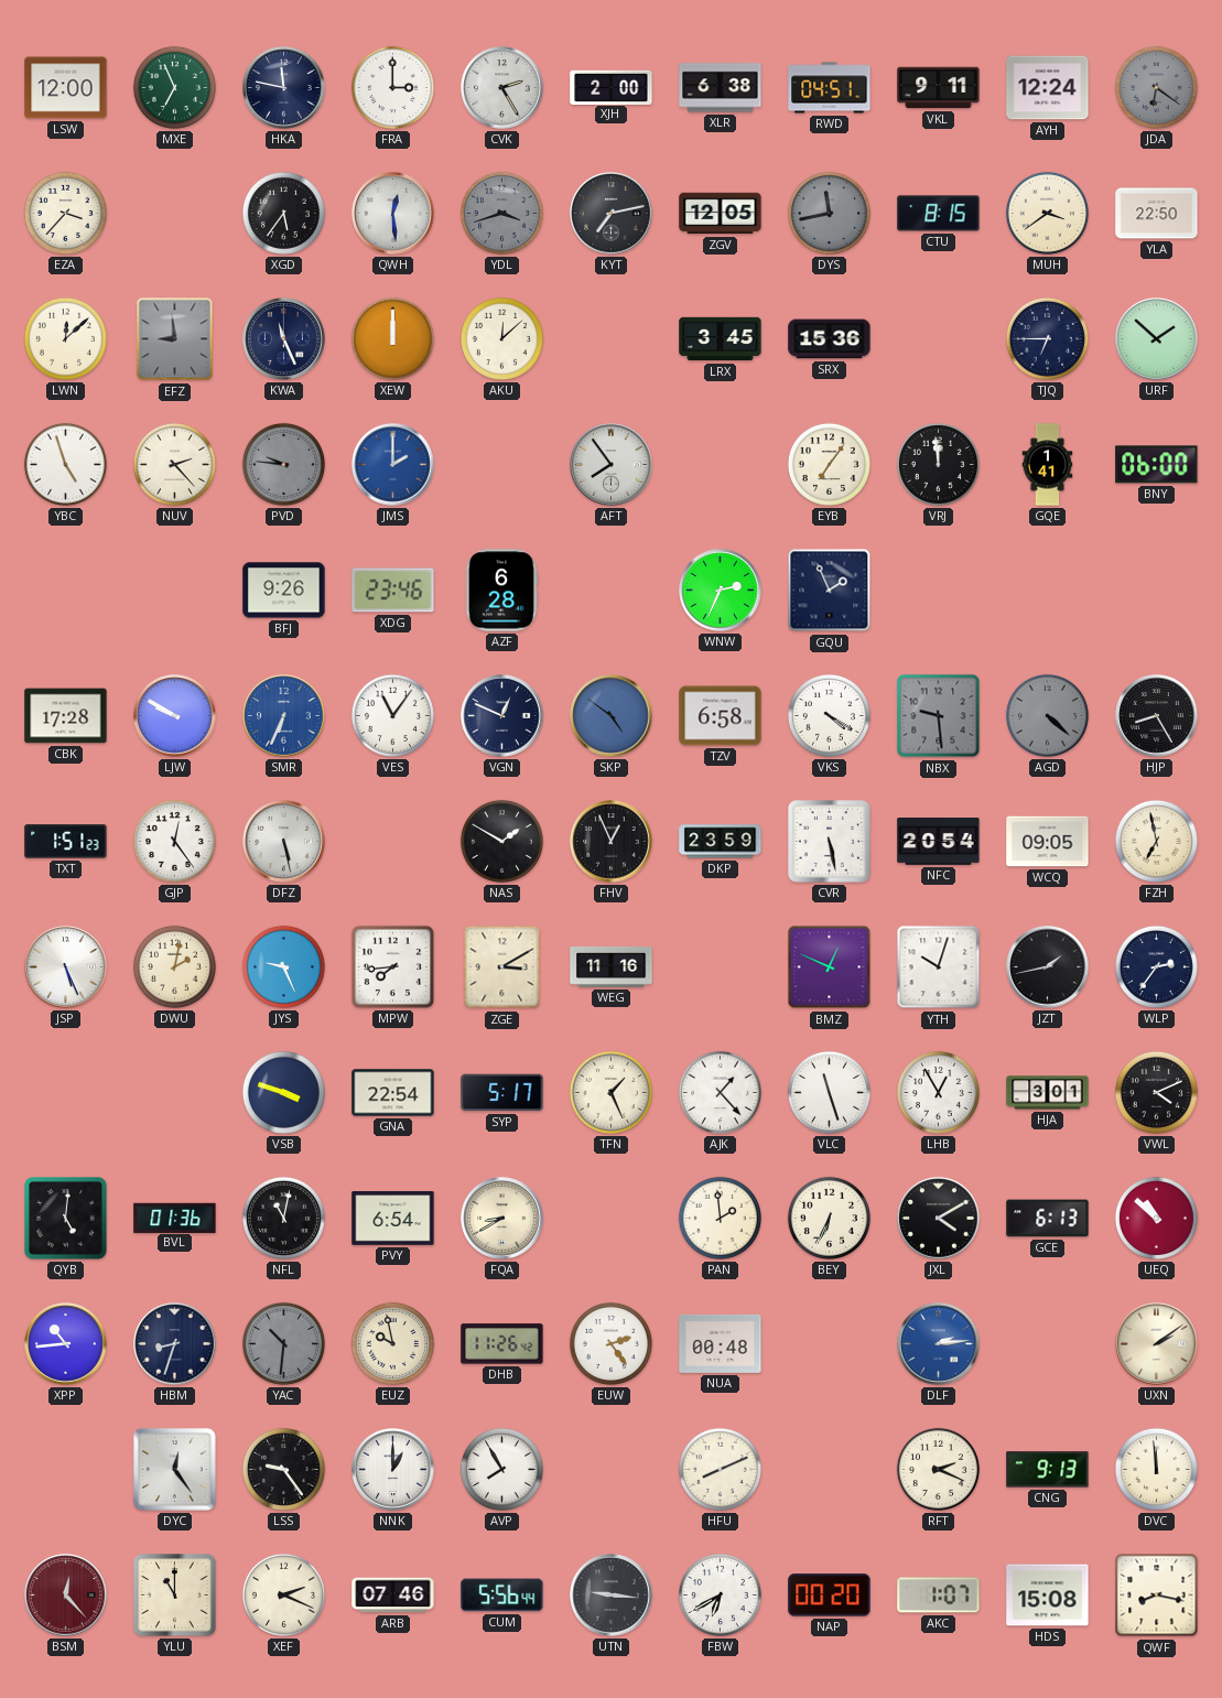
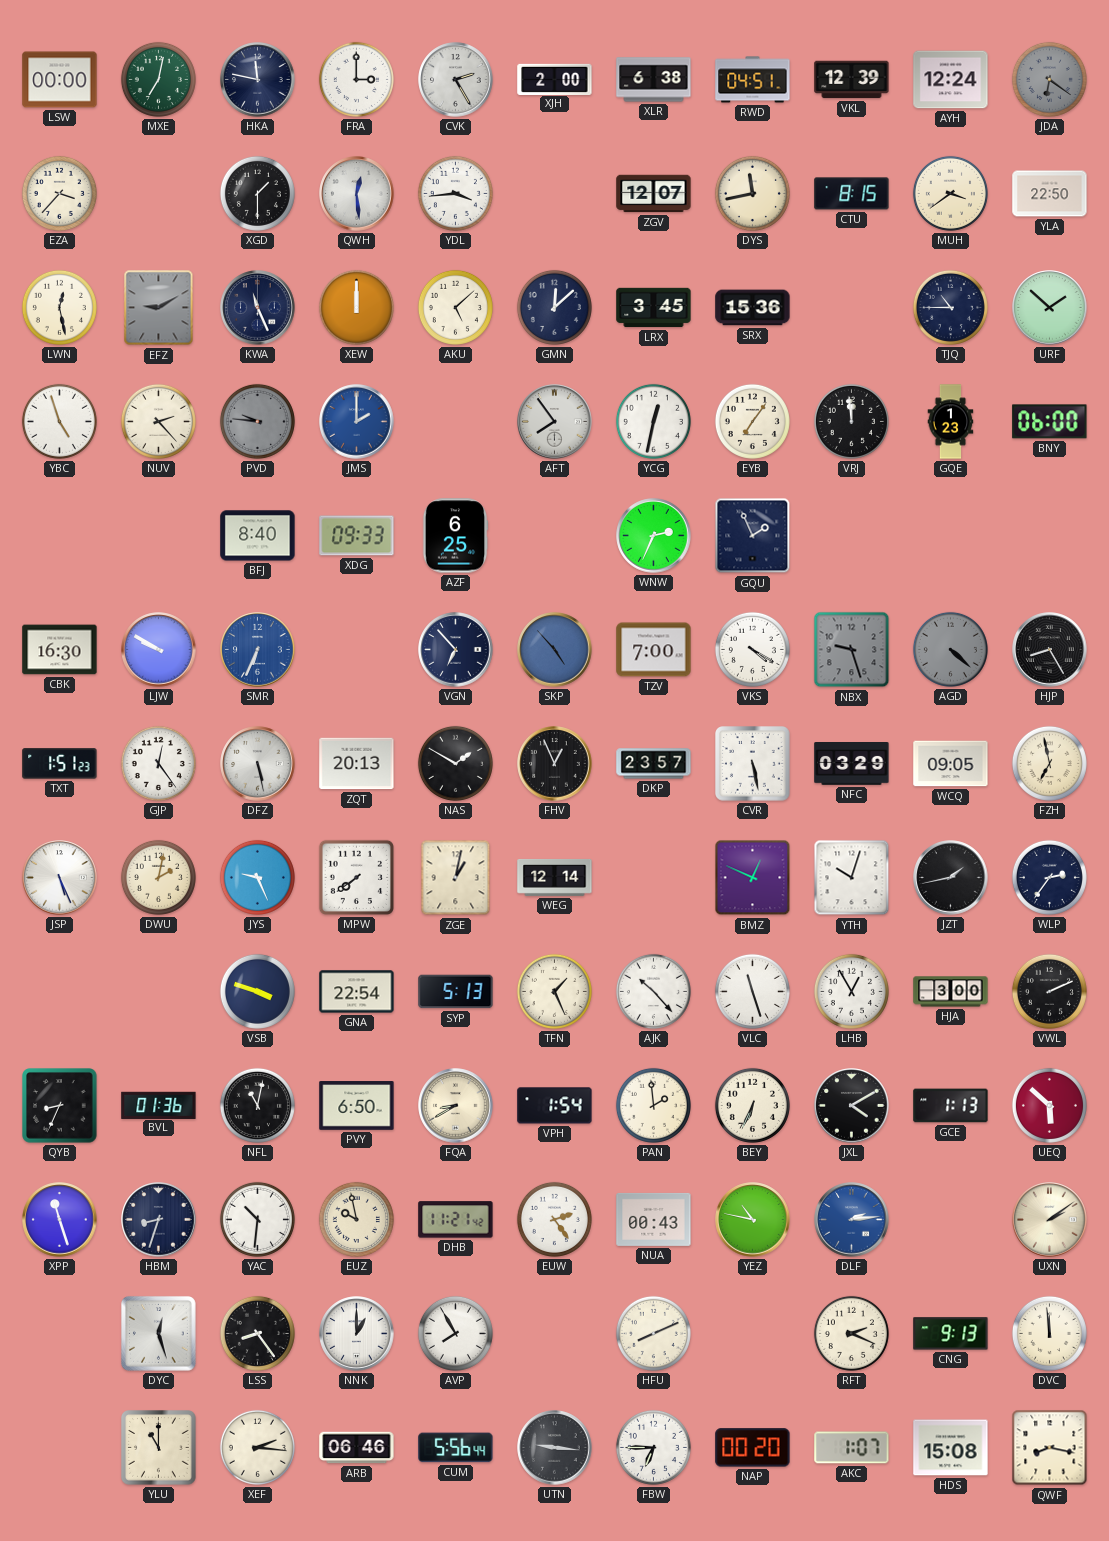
LSW: 12:00 -> 00:00 (60, 80)
MXE: 6:56 -> 7:02 (158, 79)
VKL: 9:11 -> 12:39 (852, 80)
XGD: 5:36 -> 1:30 (257, 193)
YDL: 3:42 -> 3:44 (455, 193)
YDL dial: grey -> white (455, 193)
KYT: 7:13 -> none (612, 214)
ZGV: 12:05 -> 12:07 (654, 194)
DYS dial: grey -> cream (752, 193)
LWN: 12:08 -> 12:28 (59, 307)
EFZ: 8:59 -> 9:10 (159, 308)
AKU: 12:08 -> 5:08 (455, 307)
GMN: none -> 12:08 (554, 307)
TJQ: 6:45 -> 10:45 (950, 307)
YCG: none -> 12:32 (653, 421)
GQE: 1:41 -> 1:23 (951, 422)
BFJ: 9:26 -> 8:40 (258, 536)
XDG: 23:46 -> 09:33 (357, 536)
AZF: 6:28 -> 6:25 (455, 536)
CBK: 17:28 -> 16:30 (60, 650)
VES: 11:06 -> none (392, 715)
VGN: 12:49 -> 6:53 (456, 650)
SKP: 4:51 -> 4:53 (555, 650)
TZV: 6:58 -> 7:00 (654, 650)
NBX: 9:29 -> 9:27 (852, 650)
ZQT: none -> 20:13 (357, 764)
DKP: 23:59 -> 23:57 (654, 764)
NFC: 20:54 -> 03:29 (852, 764)
MPW: 7:44 -> 7:39 (356, 877)
ZGE: 3:10 -> 1:02 (456, 878)
WEG: 11:16 -> 12:14 (555, 877)
SYP: 5:17 -> 5:13 (456, 992)
AJK: 1:23 -> 10:23 (653, 991)
HJA: 3:01 -> 3:00 (951, 992)
VWL: 4:11 -> 2:11 (1049, 991)
QYB: 5:01 -> 8:34 (60, 1106)
PVY: 6:54 -> 6:50 (357, 1106)
VPH: none -> 1:54 (555, 1106)
GCE: 6:13 -> 1:13 (951, 1106)
UEQ: 10:52 -> 5:52 (1049, 1105)
XPP: 10:44 -> 11:27 (60, 1220)
YAC dial: grey -> white (257, 1219)
DHB: 11:26 -> 11:21 (456, 1220)
NUA: 00:48 -> 00:43 (654, 1219)
YEZ: none -> 10:47 (753, 1220)
DYC: 12:24 -> 12:27 (159, 1334)
LSS: 9:24 -> 8:24 (257, 1333)
BSM: 12:23 -> none (66, 1596)
XEF: 2:19 -> 2:16 (257, 1447)
ARB: 07:46 -> 06:46 (357, 1448)
FBW: 6:40 -> 6:45 (653, 1447)
